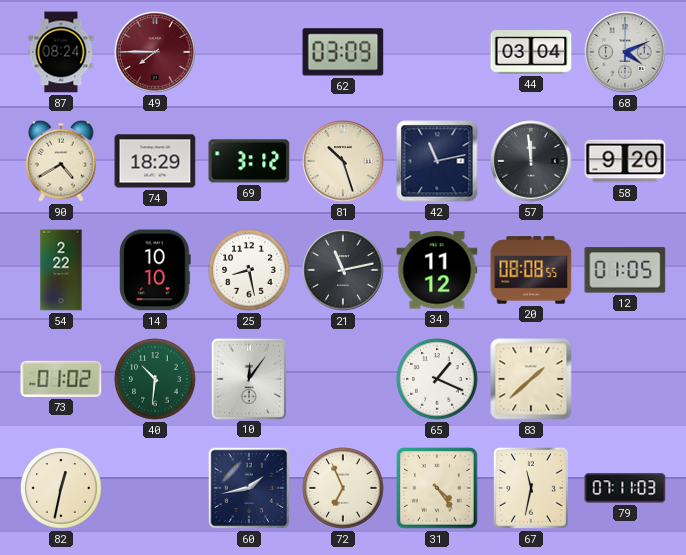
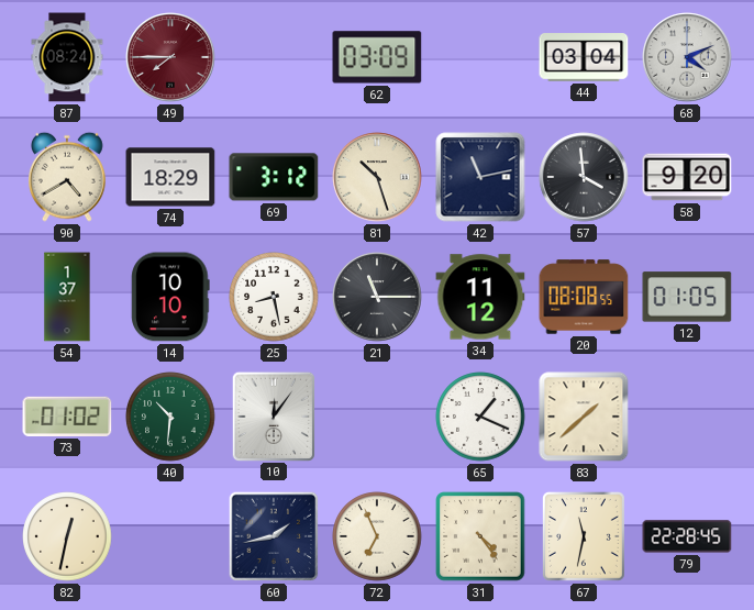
57: 11:59 -> 3:59 (584, 177)
54: 2:22 -> 1:37 (67, 297)
21: 11:13 -> 11:15 (377, 297)
79: 07:11 -> 22:28 (687, 536)
